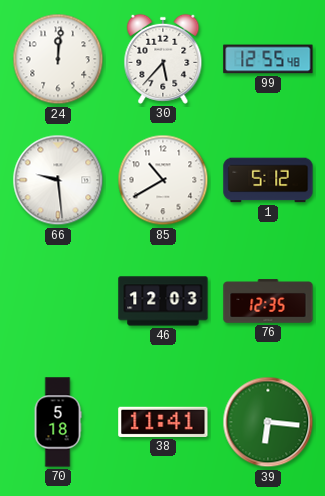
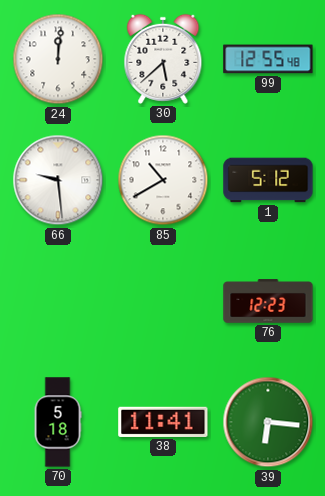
30: 5:37 -> 5:38 (163, 59)
46: 12:03 -> none (163, 301)
76: 12:35 -> 12:23 (268, 301)
